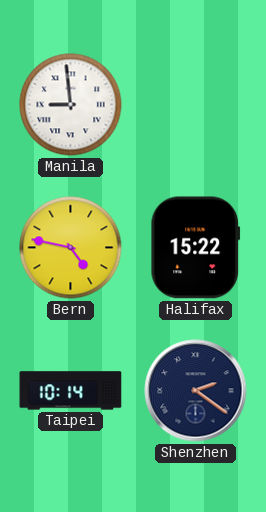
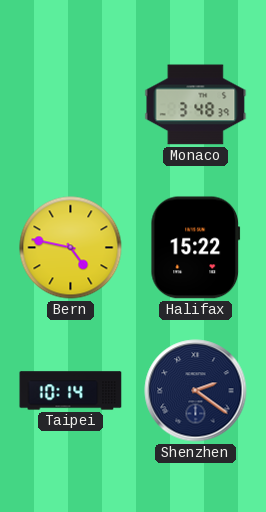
Manila: 8:59 -> none (71, 105)
Monaco: none -> 3:48 (196, 105)
